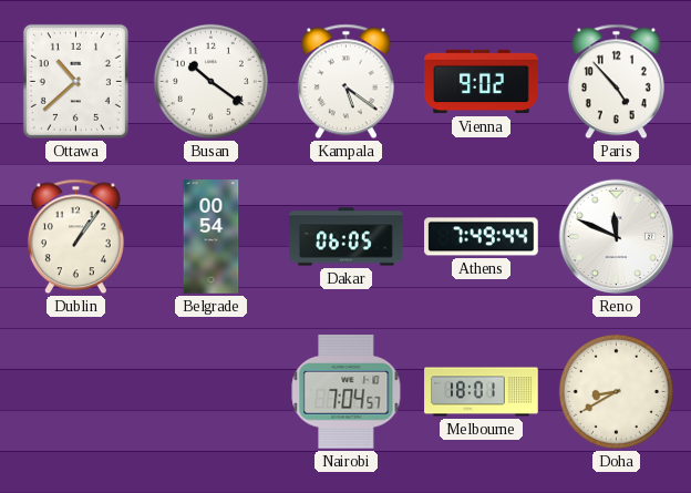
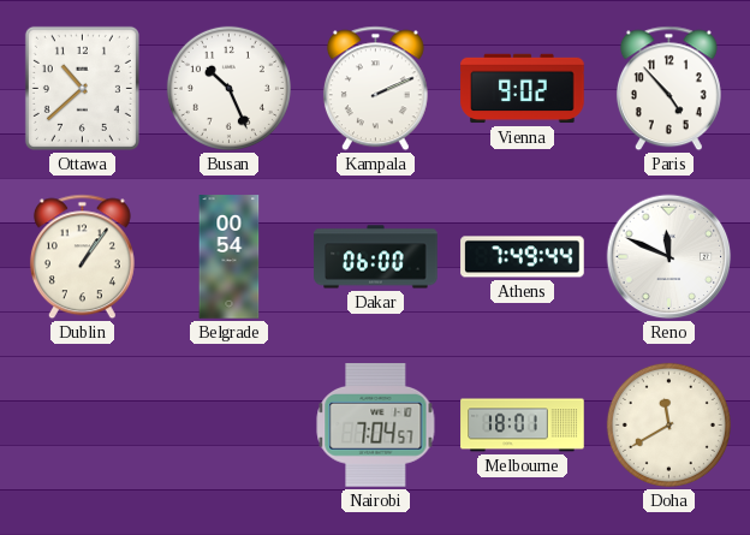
Busan: 10:21 -> 10:26 (228, 88)
Kampala: 5:21 -> 2:11 (375, 89)
Dakar: 06:05 -> 06:00 (376, 257)
Doha: 8:40 -> 11:40 (668, 424)
